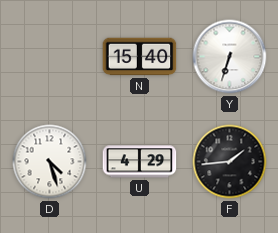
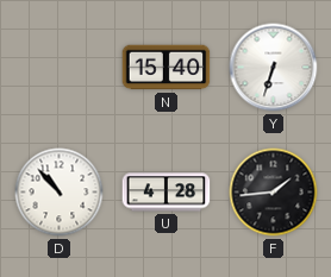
D: 4:27 -> 10:53 (60, 193)
U: 4:29 -> 4:28 (167, 193)
